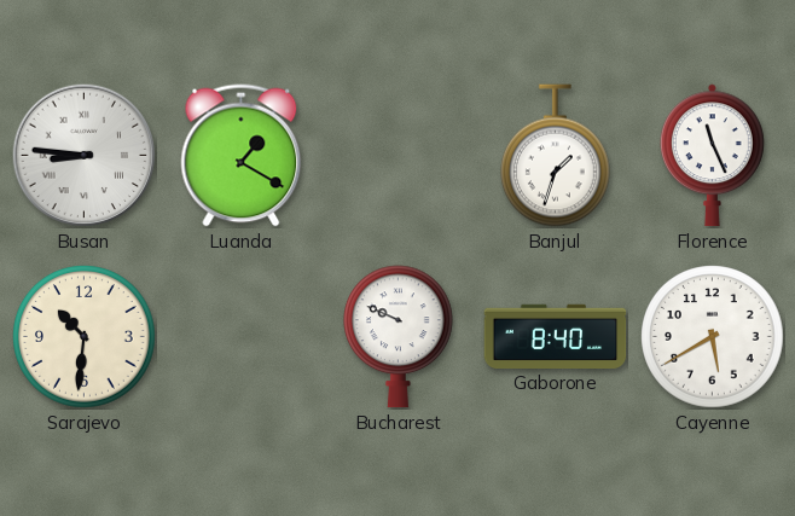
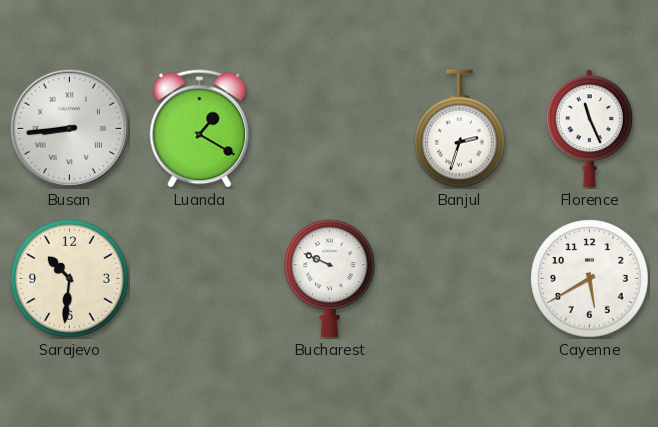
Busan: 8:46 -> 8:44 (69, 128)
Banjul: 1:33 -> 2:33 (460, 129)
Gaborone: 8:40 -> none (556, 336)
